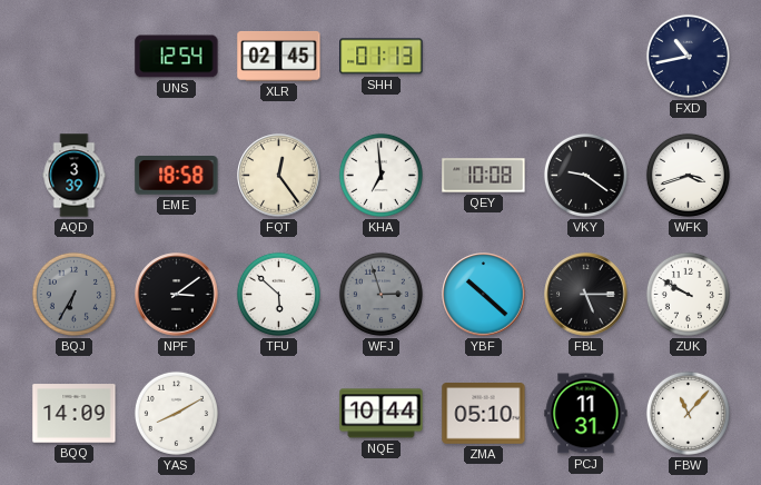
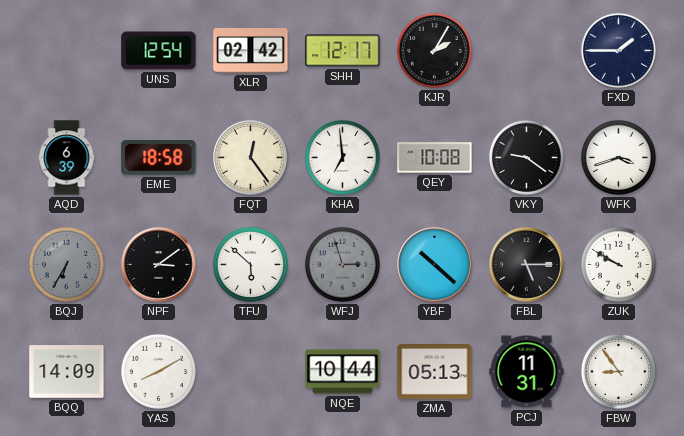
XLR: 02:45 -> 02:42 (251, 50)
SHH: 01:13 -> 12:17 (343, 51)
KJR: none -> 2:05 (434, 50)
FXD: 10:43 -> 1:45 (618, 50)
AQD: 3:39 -> 6:39 (67, 158)
ZMA: 05:10 -> 05:13 (435, 372)
FBW: 11:07 -> 8:54 (618, 371)
